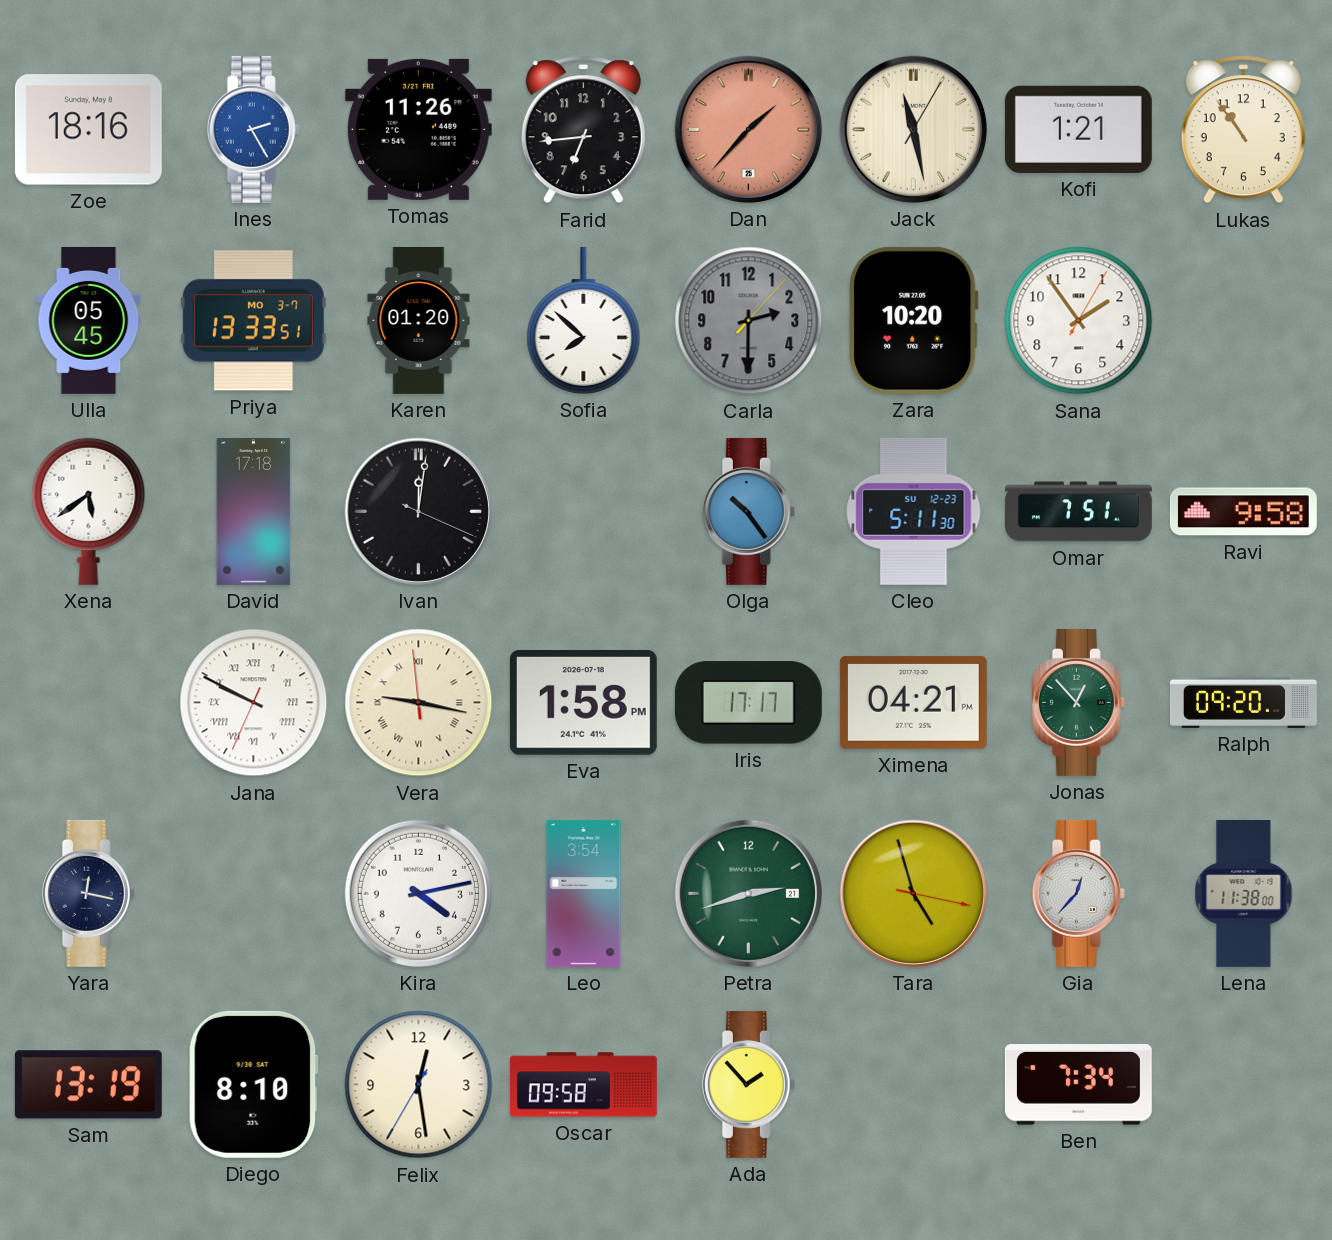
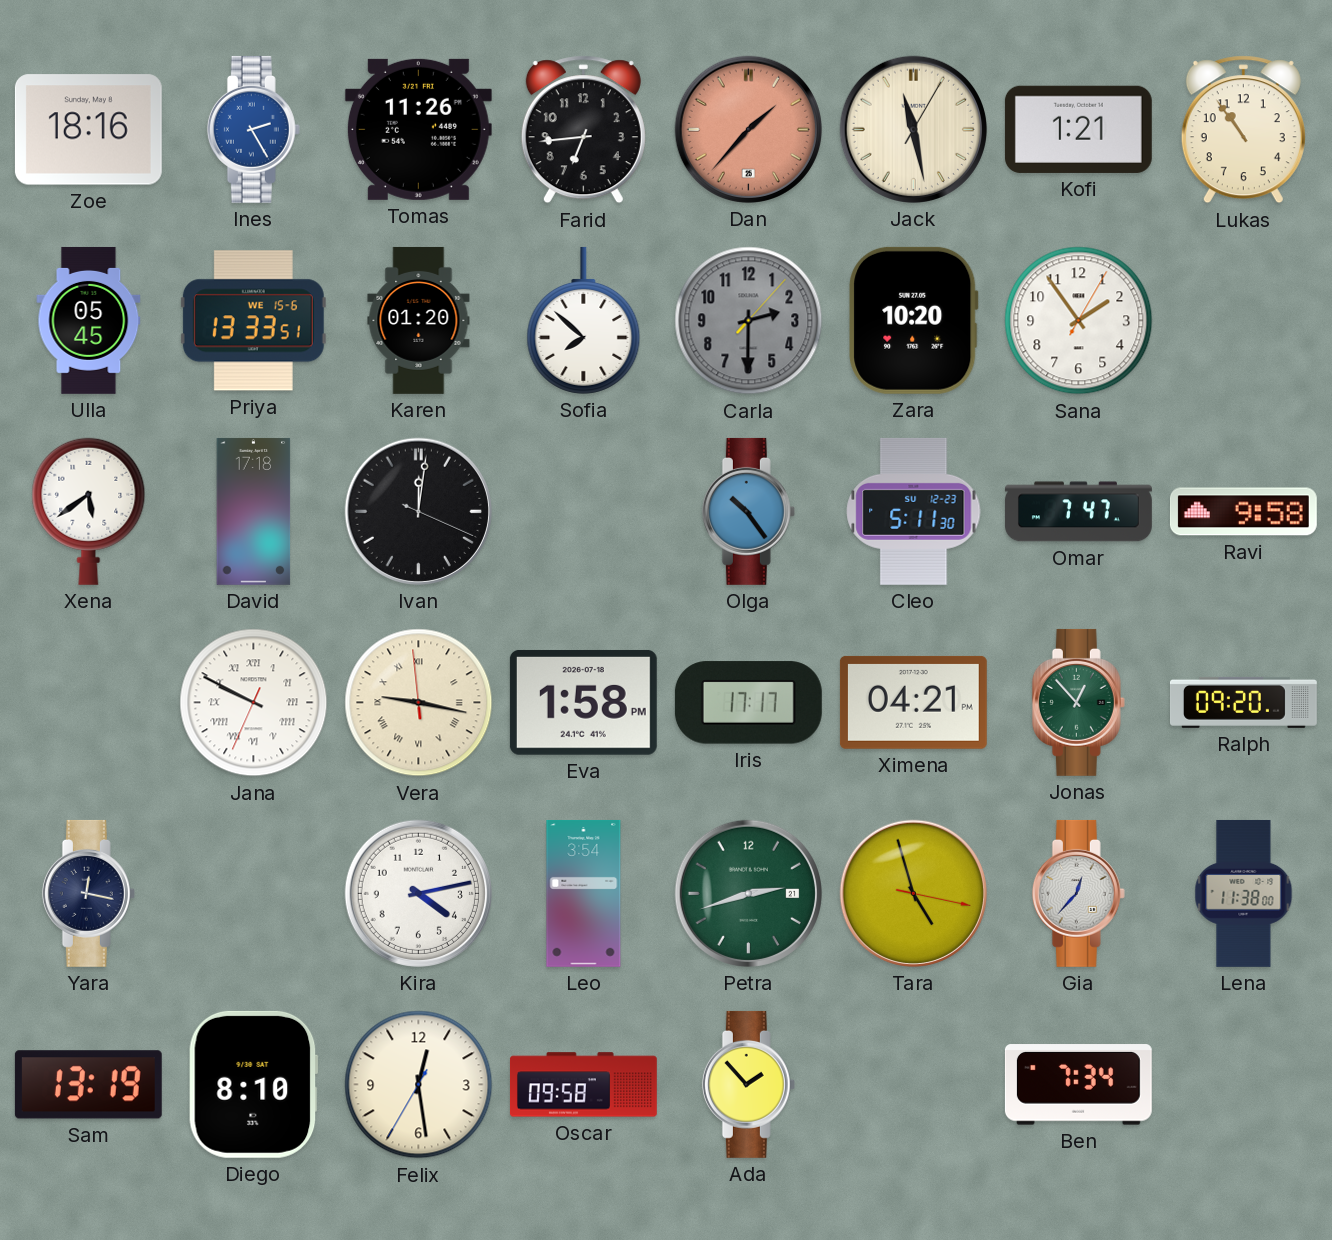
Priya date: MO 3-7 -> WE 15-6 (253, 321)
Omar: 7:51 -> 7:47 (1078, 512)
